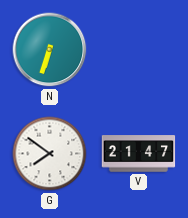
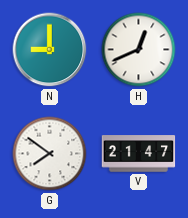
N: 6:33 -> 9:00 (50, 50)
H: none -> 12:41 (139, 50)
